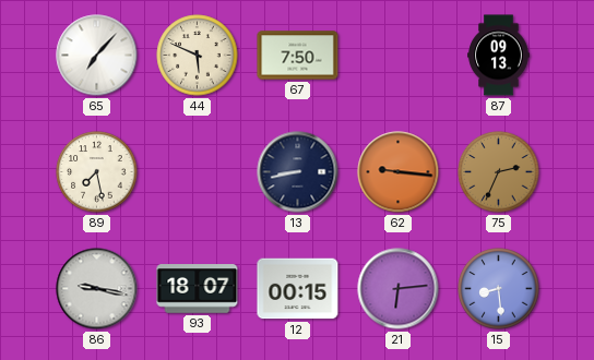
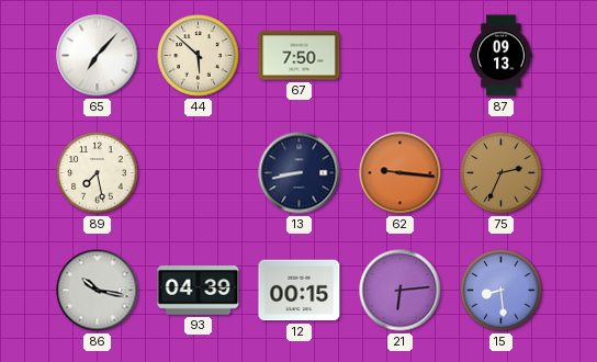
44: 5:49 -> 5:52 (199, 56)
86: 9:17 -> 10:17 (98, 291)
93: 18:07 -> 04:39 (199, 291)
